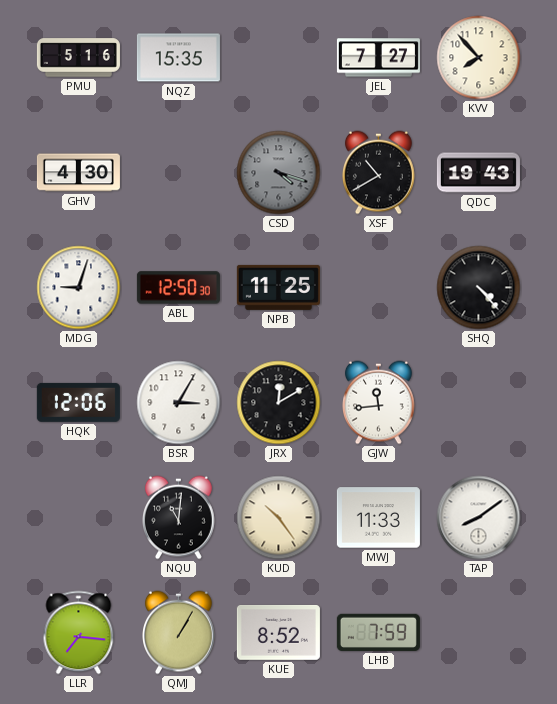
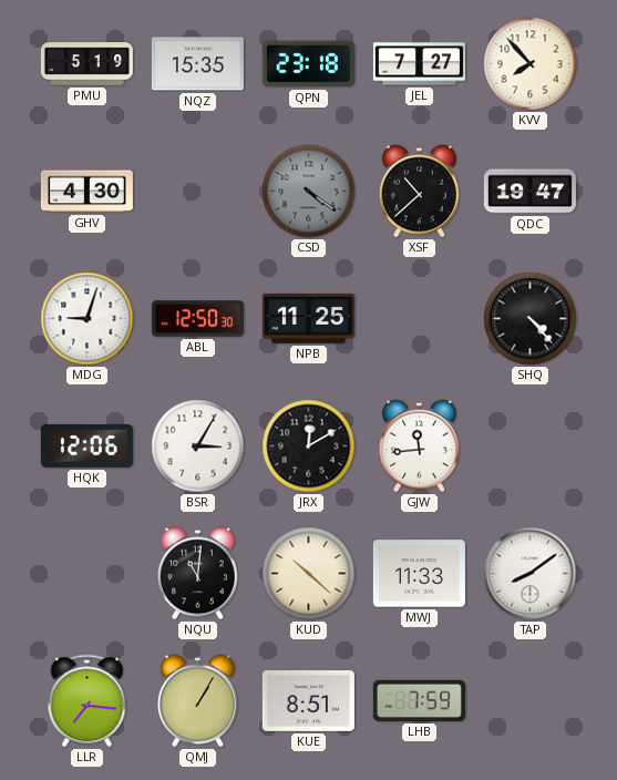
PMU: 5:16 -> 5:19 (86, 64)
QPN: none -> 23:18 (308, 64)
CSD: 4:18 -> 4:21 (309, 192)
XSF: 10:40 -> 10:38 (420, 192)
QDC: 19:43 -> 19:47 (529, 192)
KUD: 10:24 -> 10:22 (309, 574)
KUE: 8:52 -> 8:51 (308, 700)
